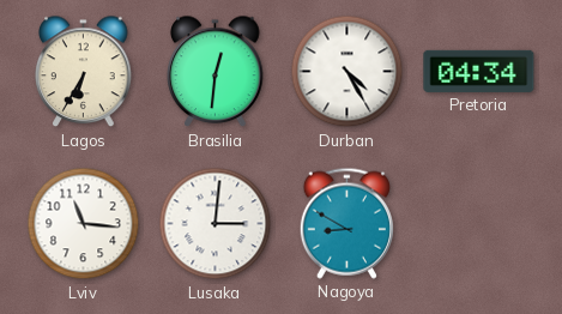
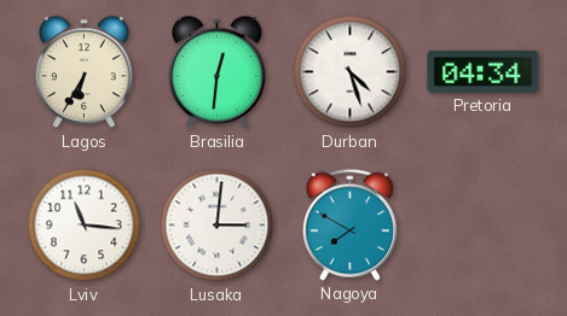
Durban: 4:25 -> 4:27 (351, 72)
Nagoya: 8:50 -> 7:50 (349, 224)
